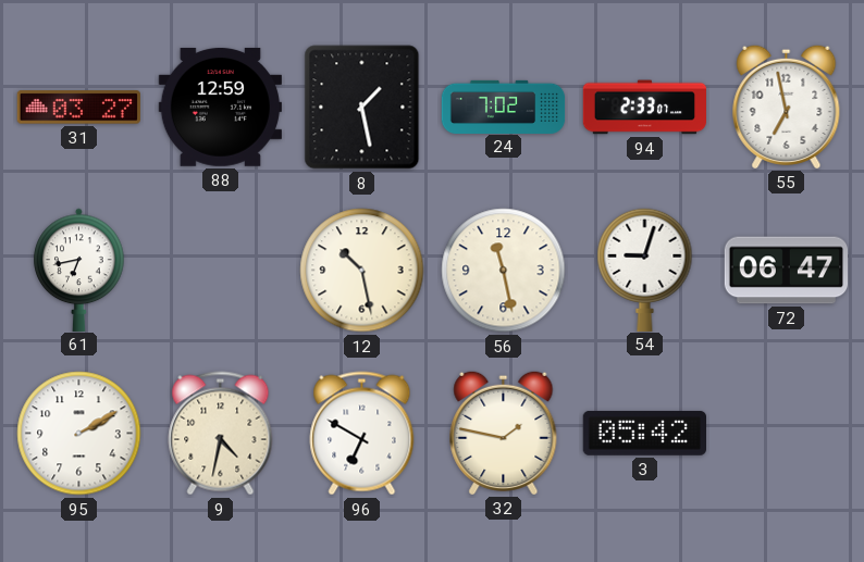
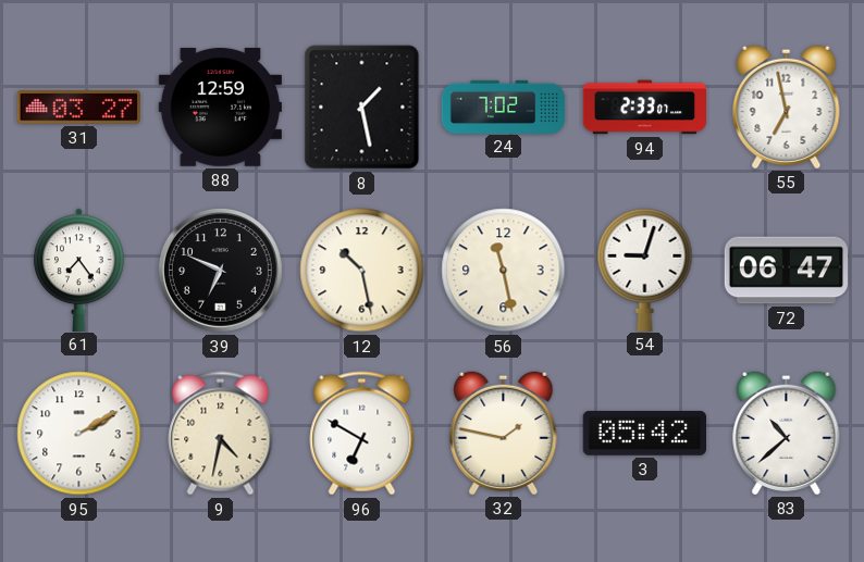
61: 6:43 -> 7:24 (79, 270)
39: none -> 6:49 (220, 270)
83: none -> 10:38 (787, 433)
